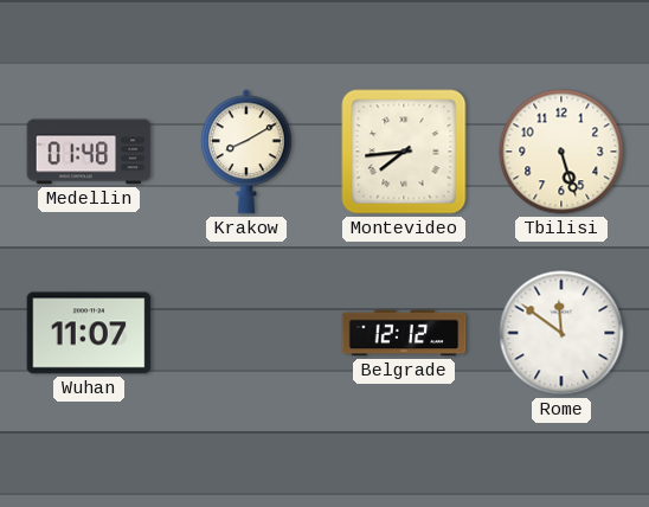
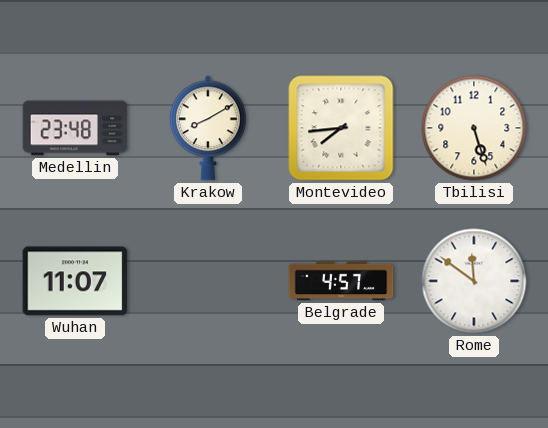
Medellin: 01:48 -> 23:48 (75, 128)
Belgrade: 12:12 -> 4:57 (341, 281)
